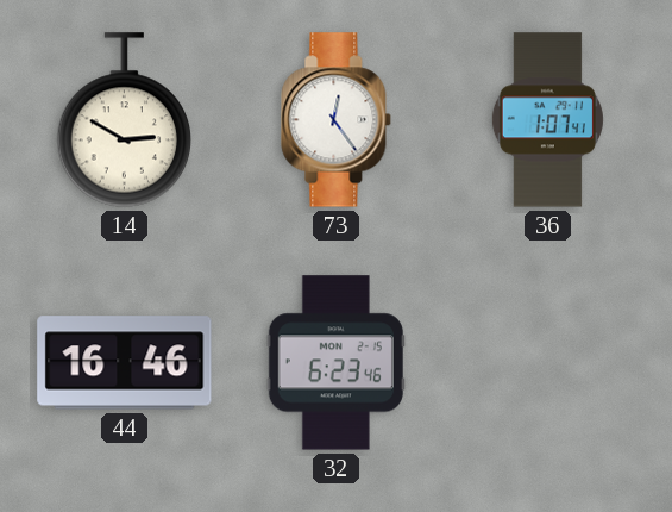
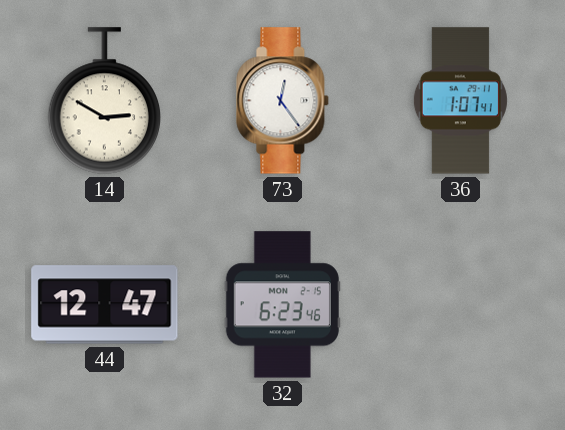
44: 16:46 -> 12:47 (105, 305)
